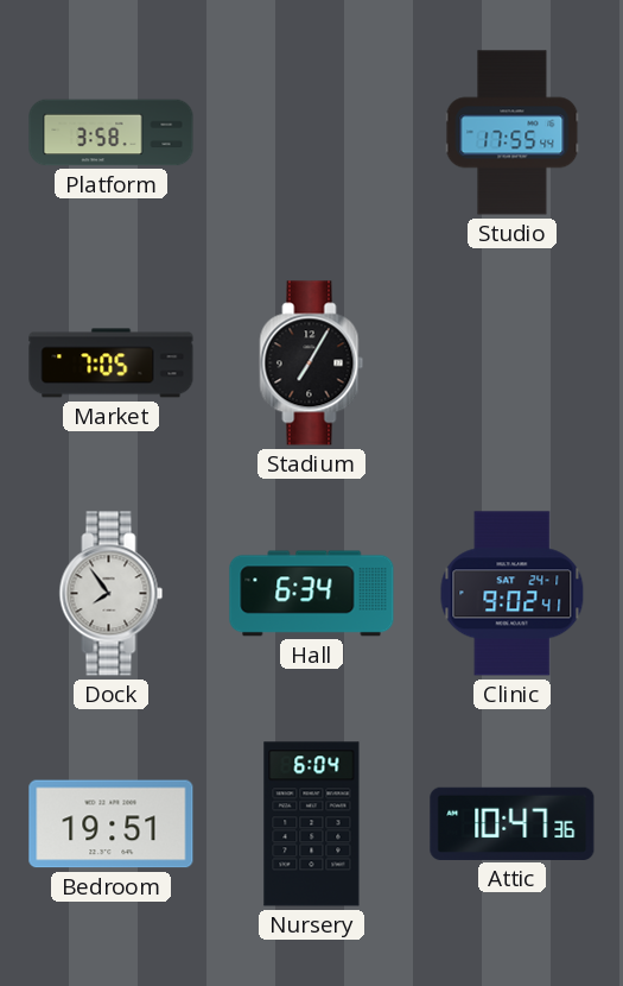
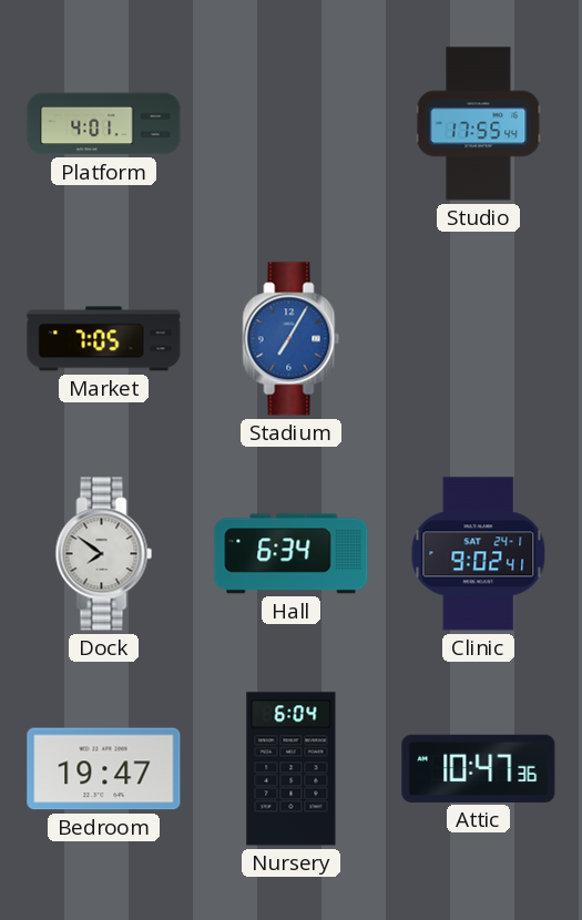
Platform: 3:58 -> 4:01 (104, 124)
Stadium dial: black -> blue (292, 339)
Dock: 7:54 -> 7:51 (104, 554)
Bedroom: 19:51 -> 19:47 (104, 769)
